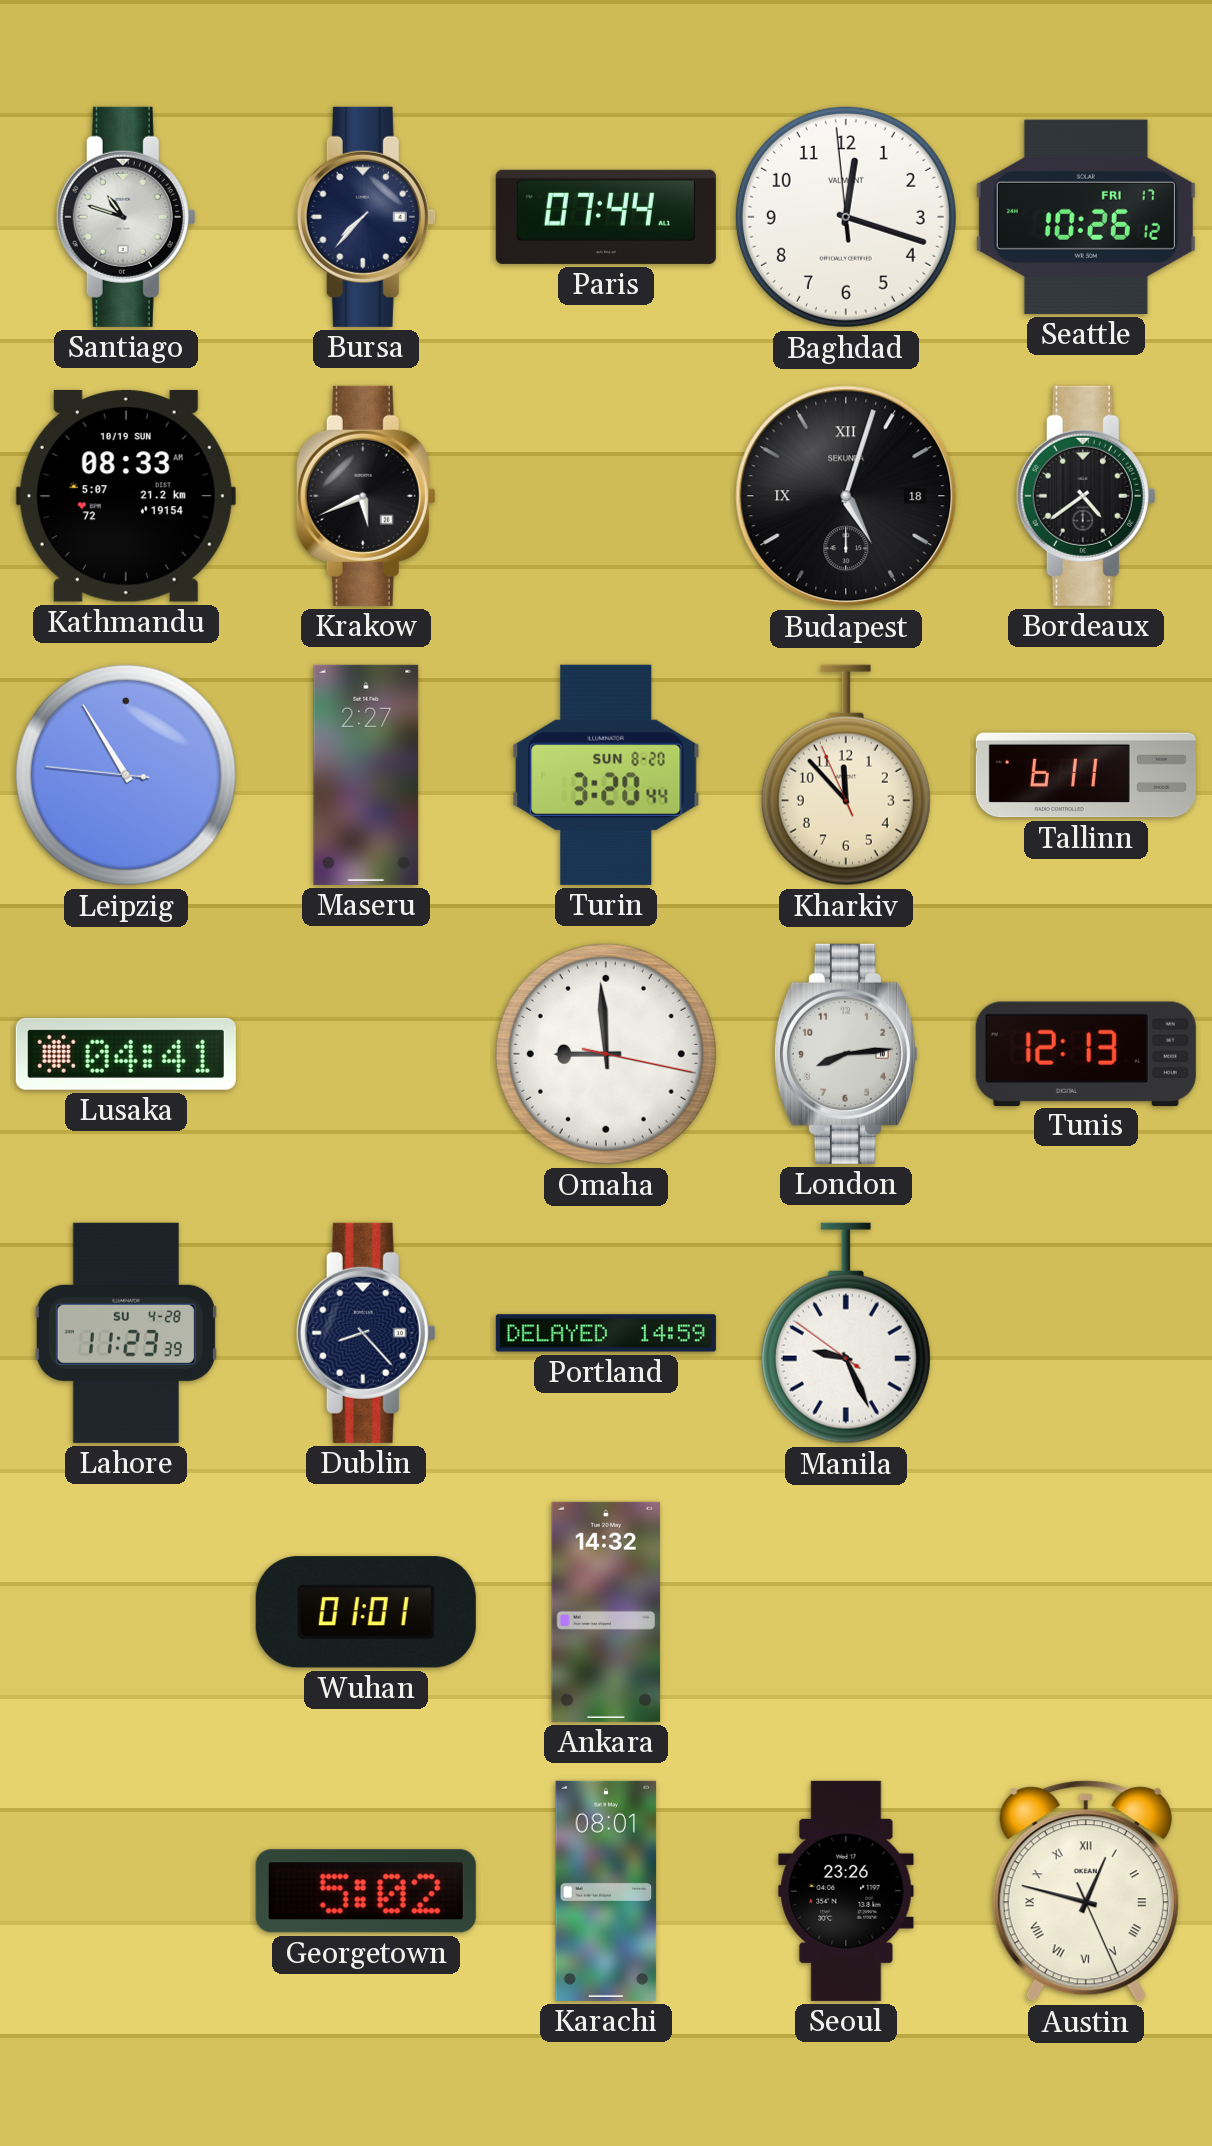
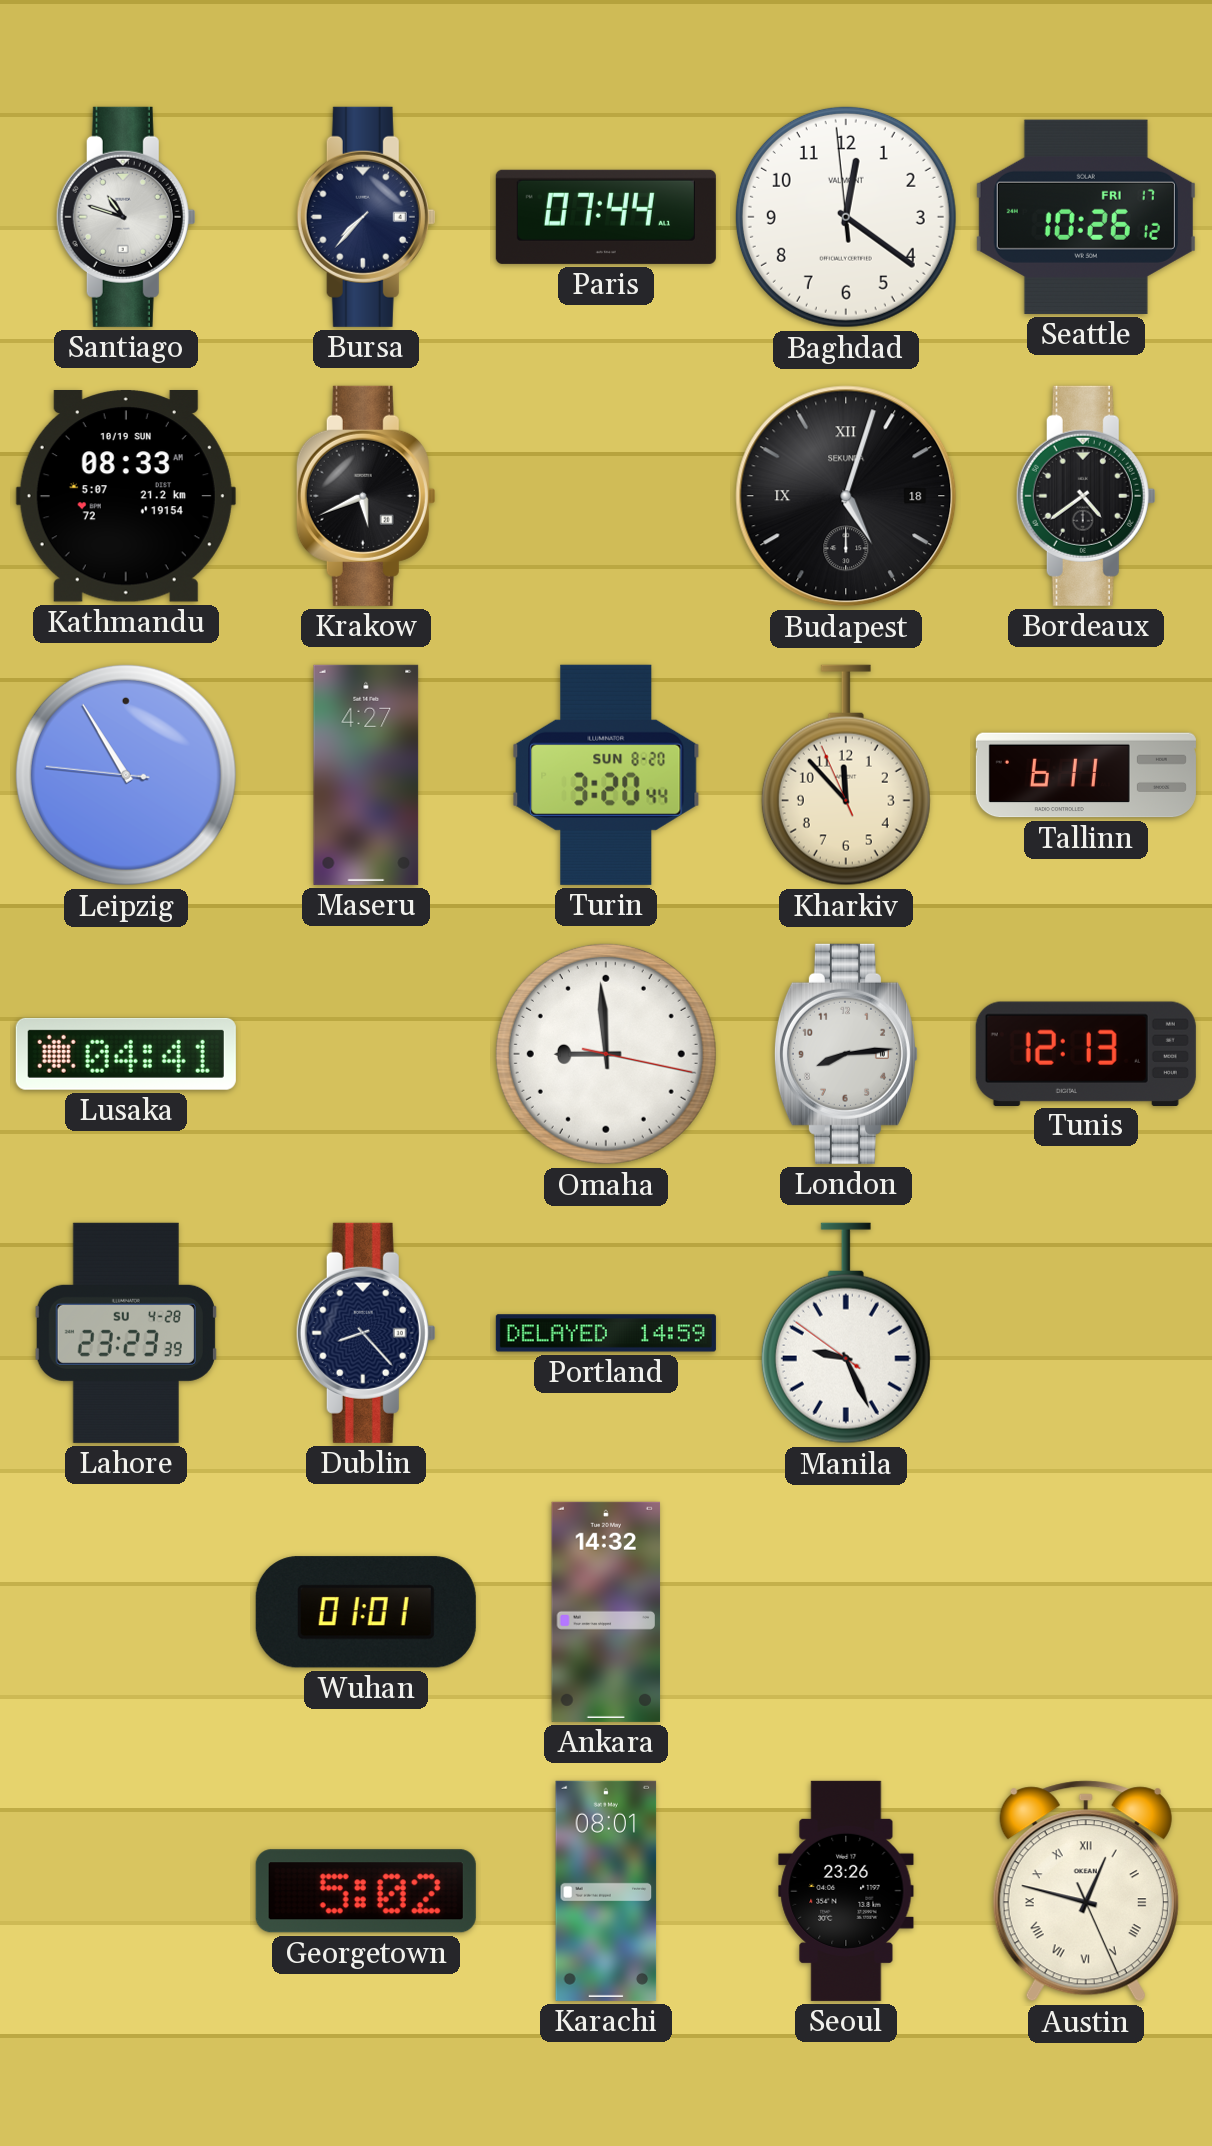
Baghdad: 12:17 -> 12:20 (846, 217)
Maseru: 2:27 -> 4:27 (366, 775)
Lahore: 11:23 -> 23:23 (126, 1333)
